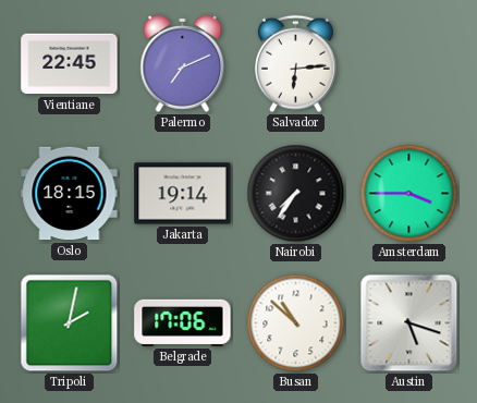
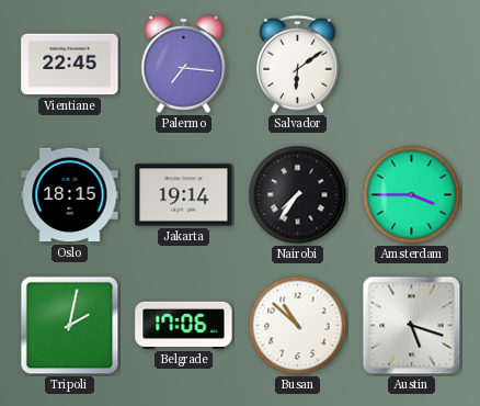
Palermo: 7:11 -> 7:16 (184, 64)
Salvador: 6:14 -> 6:09 (298, 65)
